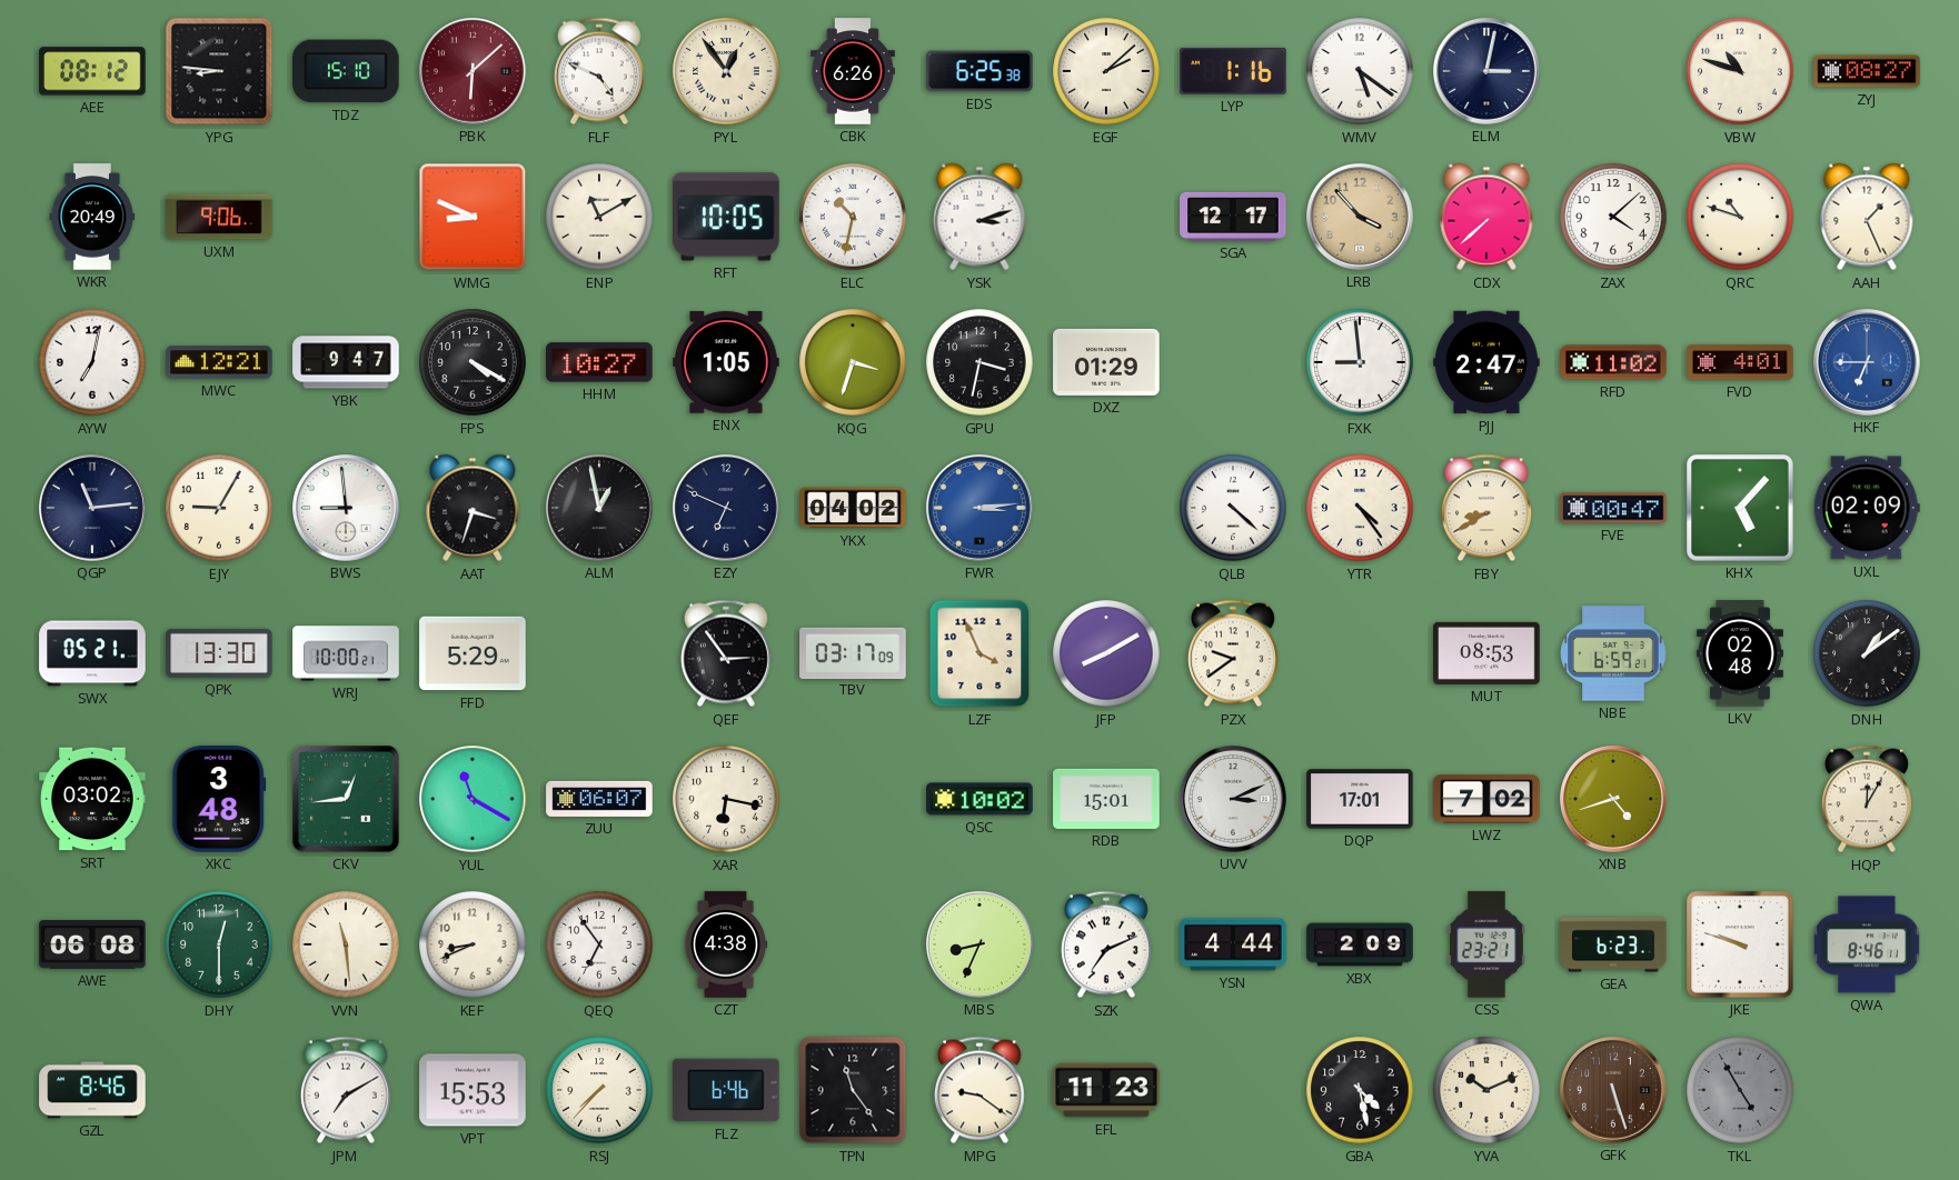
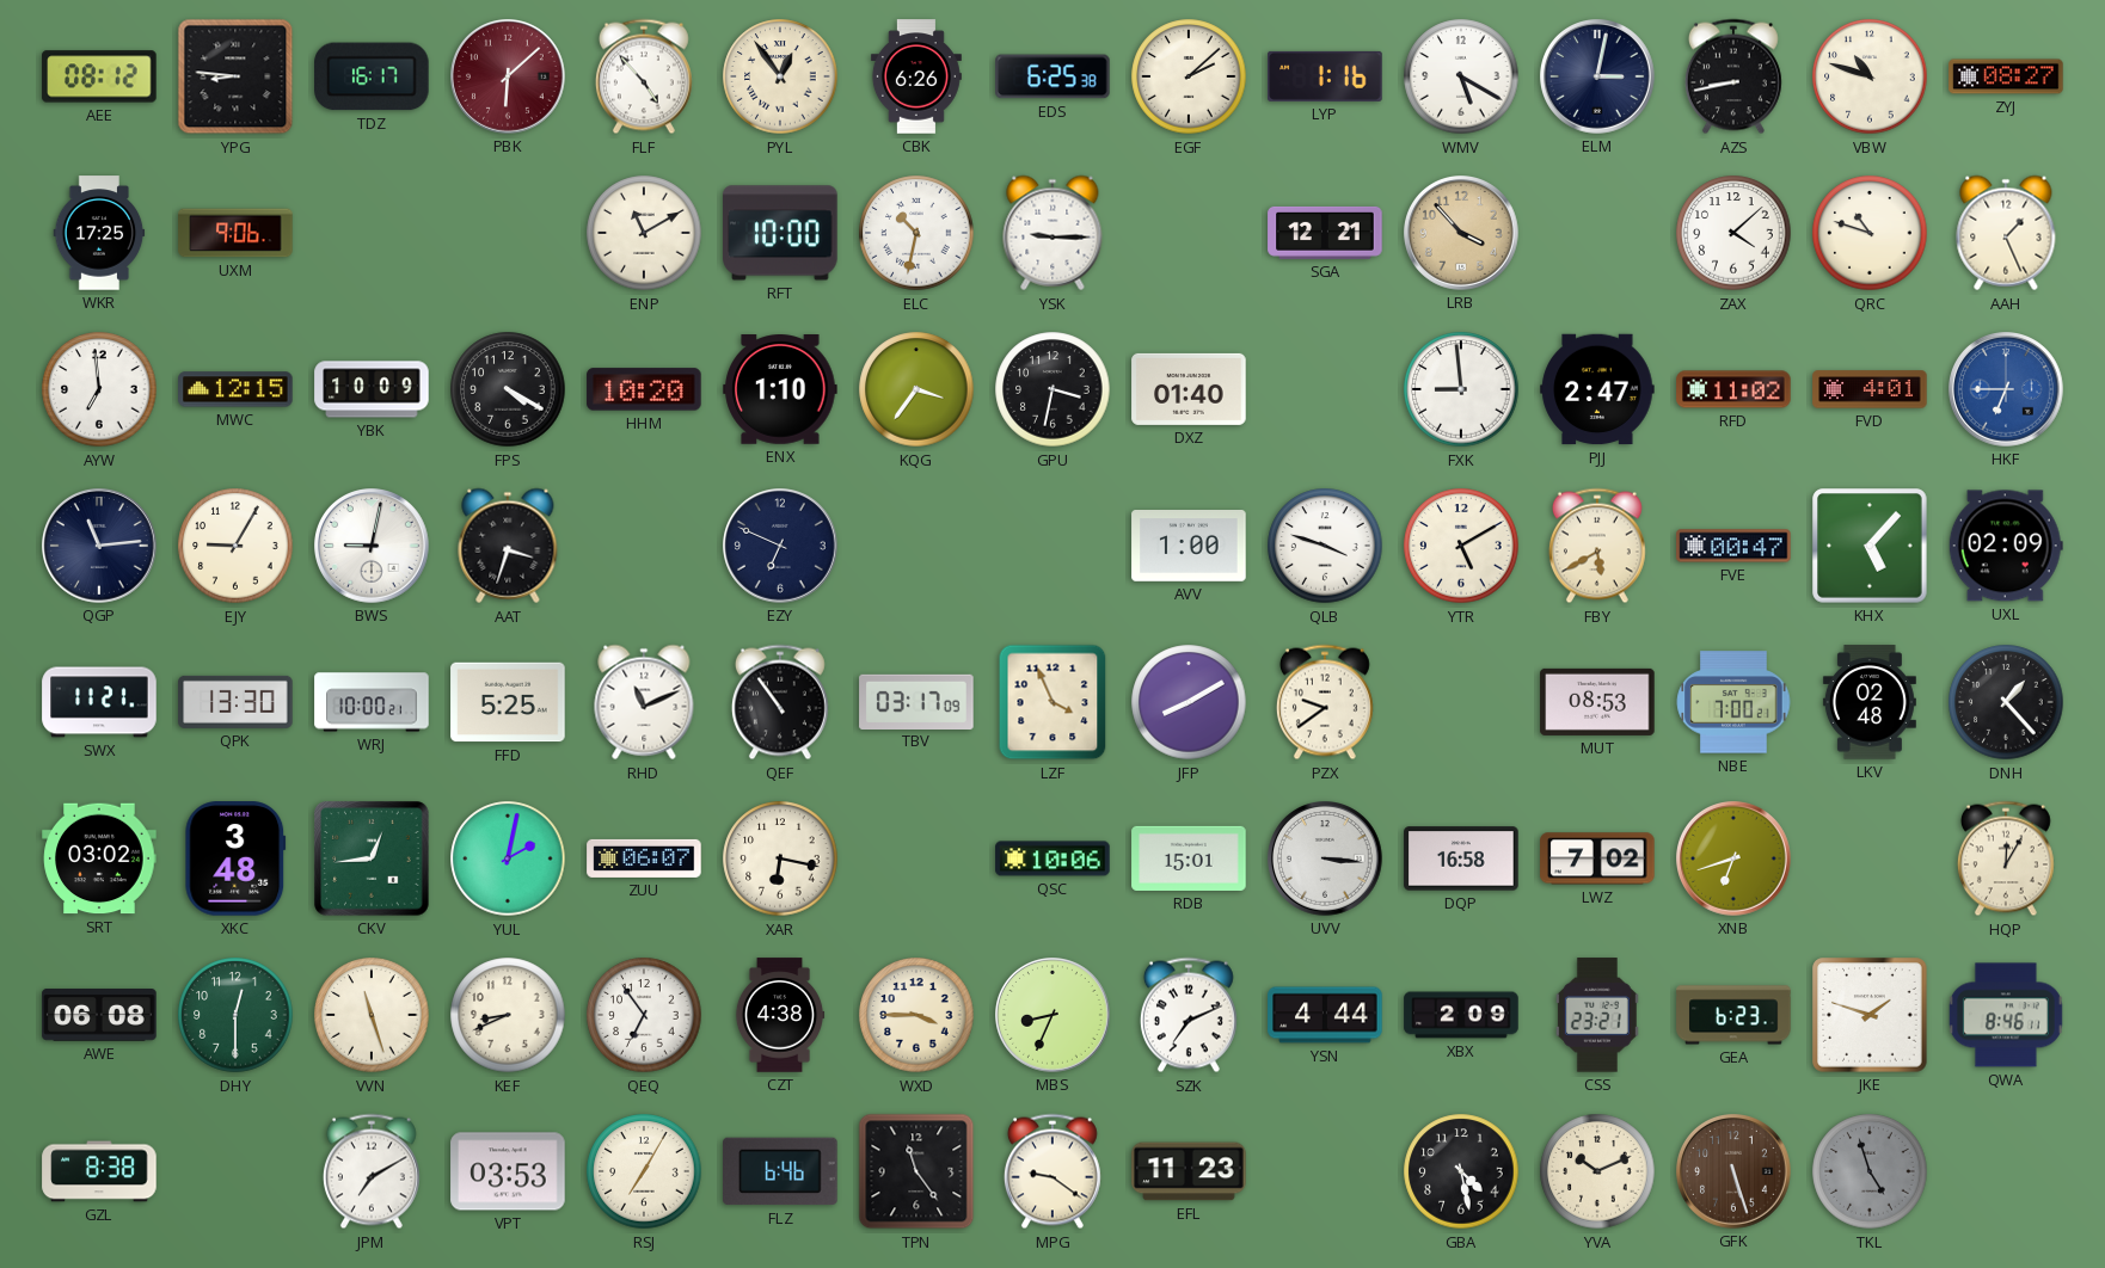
TDZ: 15:10 -> 16:17 (372, 76)
FLF: 4:49 -> 4:53 (644, 76)
WMV: 5:21 -> 5:20 (1461, 76)
AZS: none -> 8:43 (1733, 76)
WKR: 20:49 -> 17:25 (99, 233)
WMG: 8:49 -> none (473, 217)
RFT: 10:05 -> 10:00 (780, 233)
YSK: 3:12 -> 9:15 (1052, 233)
SGA: 12:17 -> 12:21 (1325, 233)
CDX: 7:38 -> none (1486, 217)
AYW: 7:02 -> 6:59 (99, 389)
MWC: 12:21 -> 12:15 (235, 389)
YBK: 9:47 -> 10:09 (372, 389)
HHM: 10:27 -> 10:20 (644, 389)
ENX: 1:05 -> 1:10 (780, 390)
KQG: 3:33 -> 3:36 (916, 389)
DXZ: 01:29 -> 01:40 (1189, 389)
BWS: 8:59 -> 9:02 (373, 547)
ALM: 12:58 -> none (600, 509)
YKX: 04:02 -> none (853, 508)
FWR: 3:14 -> none (981, 509)
AVV: none -> 1:00 (1189, 546)
QLB: 4:22 -> 3:48 (1325, 546)
YTR: 4:24 -> 5:10 (1461, 546)
FBY: 8:40 -> 5:40 (1597, 546)
SWX: 05:21 -> 11:21 (99, 702)
FFD: 5:29 -> 5:25 (508, 702)
RHD: none -> 11:11 (644, 702)
QEF: 2:54 -> 10:54 (780, 702)
NBE: 6:59 -> 7:00 (1733, 702)
DNH: 1:09 -> 1:23 (2006, 702)
YUL: 11:20 -> 2:02 (508, 858)
QSC: 10:02 -> 10:06 (1052, 858)
UVV: 3:11 -> 3:16 (1326, 860)
DQP: 17:01 -> 16:58 (1461, 858)
XNB: 4:42 -> 6:42 (1735, 860)
VVN: 11:29 -> 11:27 (372, 1015)
WXD: none -> 3:45 (916, 1015)
JKE: 9:48 -> 1:48 (1870, 1015)
GZL: 8:46 -> 8:38 (99, 1171)
VPT: 15:53 -> 03:53 (508, 1171)
RSJ: 7:37 -> 7:05 (644, 1171)
TKL: 4:55 -> 4:57 (1870, 1171)
